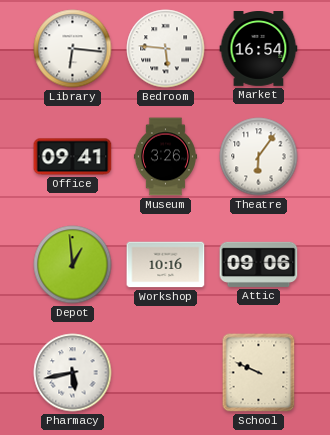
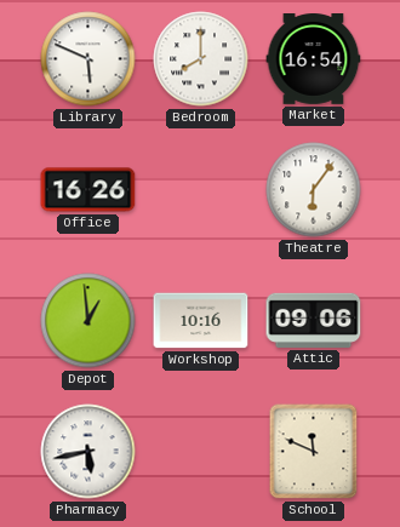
Library: 6:16 -> 5:49 (88, 59)
Bedroom: 5:46 -> 8:00 (201, 59)
Office: 09:41 -> 16:26 (88, 190)
Museum: 3:26 -> none (165, 157)
School: 9:49 -> 11:49 (314, 452)
